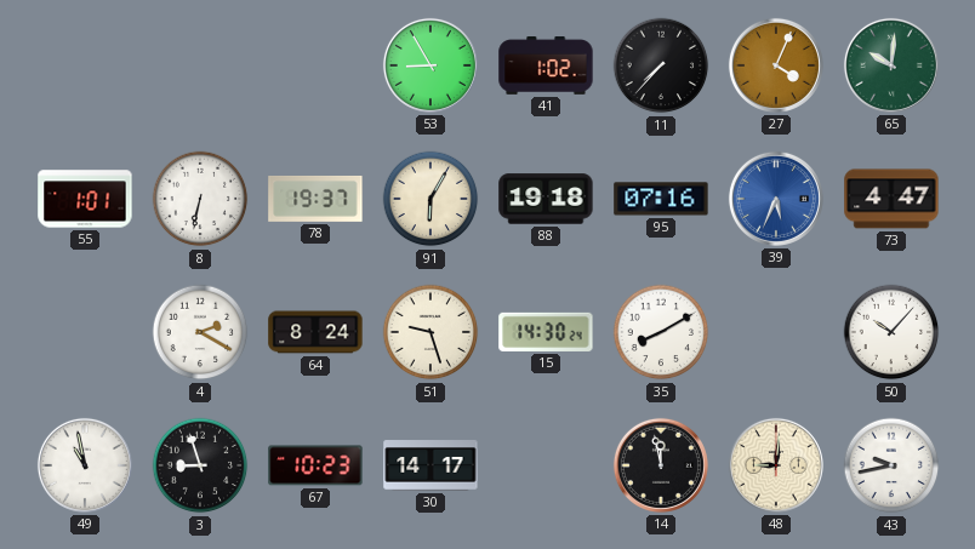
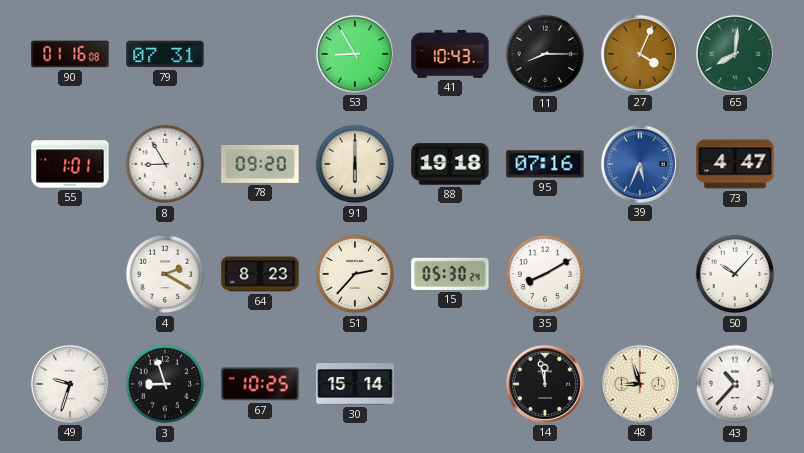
90: none -> 01:16 (70, 54)
79: none -> 07:31 (165, 54)
41: 1:02 -> 10:43 (450, 54)
11: 7:37 -> 8:15 (545, 54)
65: 10:01 -> 8:01 (735, 54)
8: 6:32 -> 8:55 (165, 164)
78: 19:37 -> 09:20 (260, 164)
91: 6:05 -> 6:00 (355, 164)
64: 8:24 -> 8:23 (260, 274)
51: 9:27 -> 2:37 (355, 274)
15: 14:30 -> 05:30 (450, 274)
49: 10:58 -> 9:33 (70, 384)
67: 10:23 -> 10:25 (260, 384)
30: 14:17 -> 15:14 (355, 385)
48: 9:01 -> 8:57 (640, 384)
43: 9:43 -> 10:37 (735, 384)
